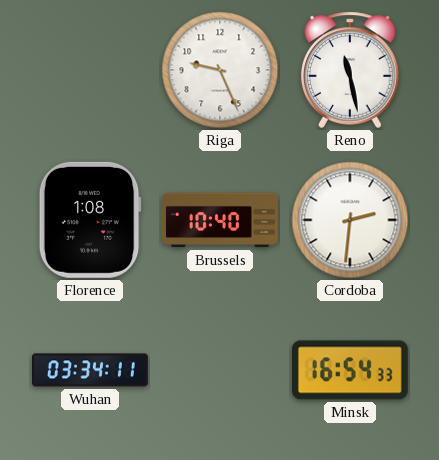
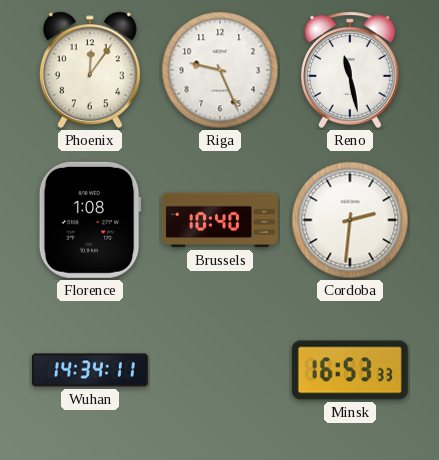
Phoenix: none -> 12:06 (90, 70)
Wuhan: 03:34 -> 14:34 (90, 370)
Minsk: 16:54 -> 16:53 (350, 370)
